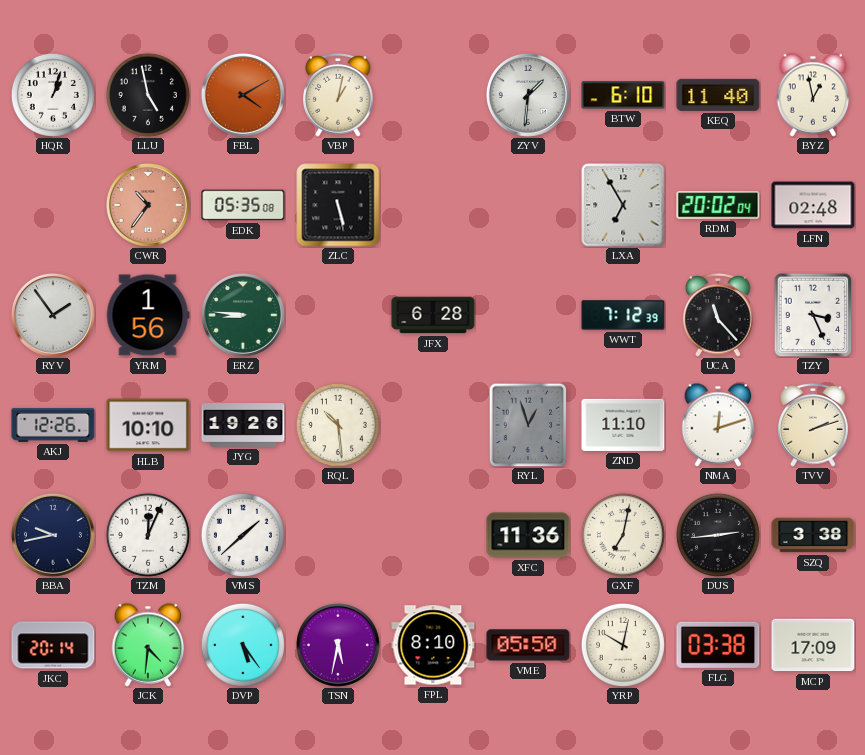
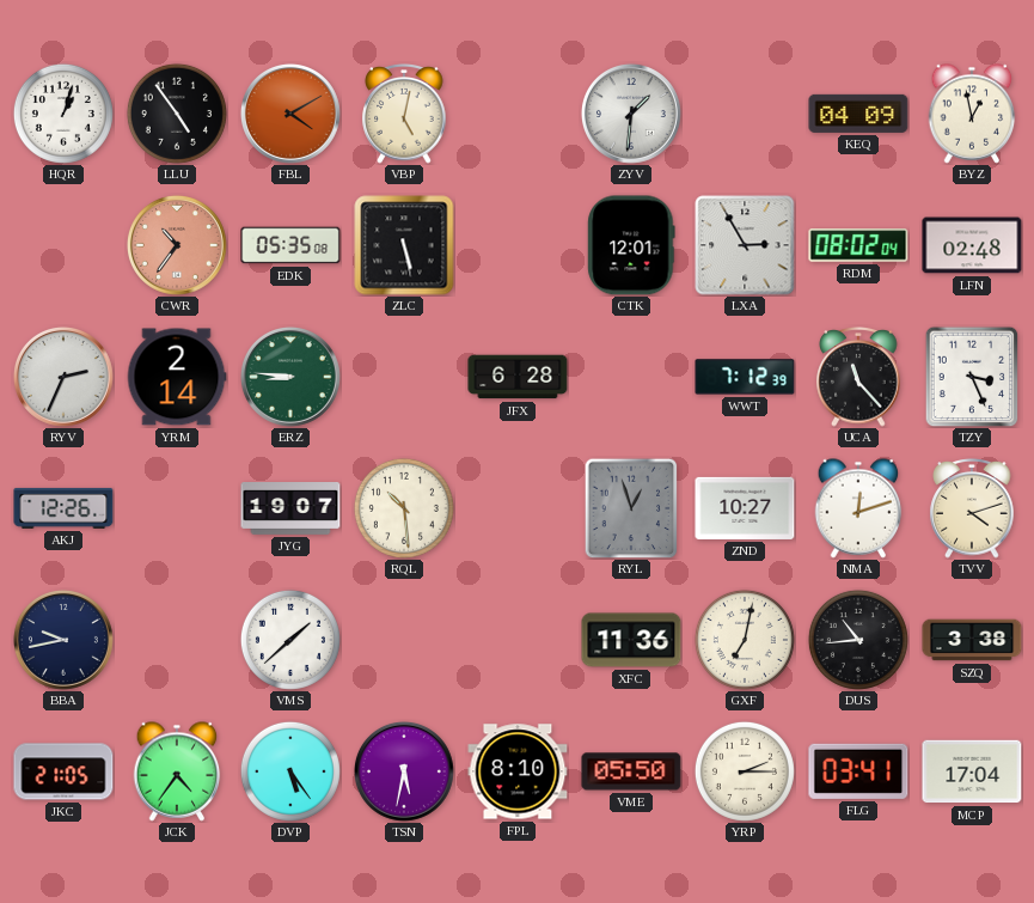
LLU: 4:58 -> 4:54 (177, 114)
VBP: 1:02 -> 5:02 (404, 114)
BTW: 6:10 -> none (623, 95)
KEQ: 11:40 -> 04:09 (858, 114)
CTK: none -> 12:01 (631, 245)
LXA: 6:55 -> 2:55 (745, 245)
RDM: 20:02 -> 08:02 (858, 245)
RYV: 1:54 -> 2:34 (63, 377)
YRM: 1:56 -> 2:14 (177, 377)
HLB: 10:10 -> none (148, 425)
JYG: 19:26 -> 19:07 (290, 510)
ZND: 11:10 -> 10:27 (745, 508)
TVV: 2:12 -> 4:12 (972, 508)
TZM: 12:04 -> none (148, 535)
DUS: 2:44 -> 10:44 (858, 640)
JKC: 20:14 -> 21:05 (63, 771)
JCK: 4:31 -> 4:36 (177, 771)
YRP: 10:02 -> 2:15 (745, 771)
FLG: 03:38 -> 03:41 (858, 771)
MCP: 17:09 -> 17:04 (972, 771)
